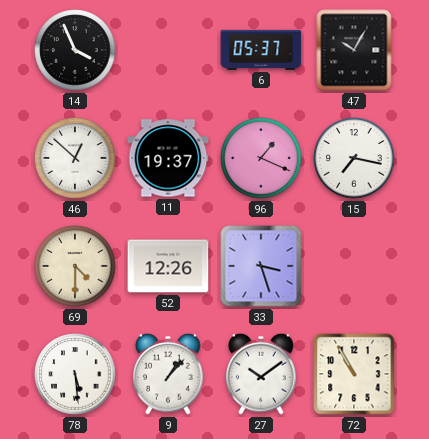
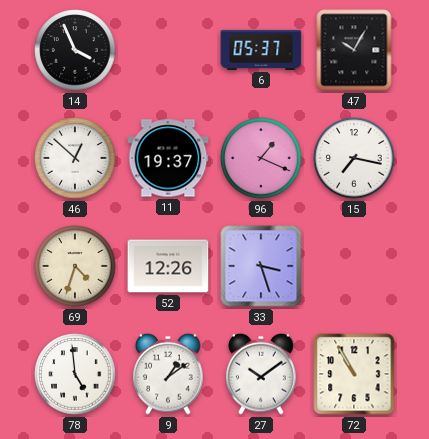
69: 4:30 -> 4:33 (75, 266)
78: 5:29 -> 4:59 (75, 374)
9: 1:07 -> 1:09 (168, 374)
